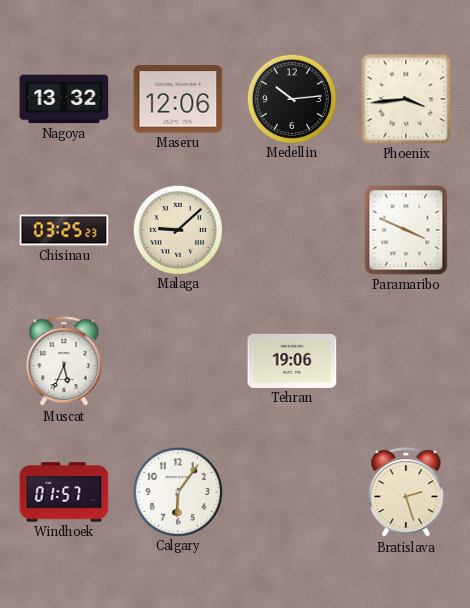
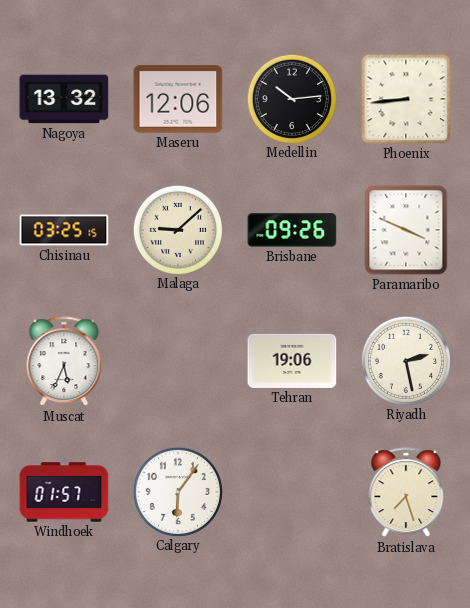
Phoenix: 3:44 -> 8:44 (406, 99)
Chisinau: 03:25:23 -> 03:25:15 (64, 230)
Brisbane: none -> 09:26 (292, 230)
Riyadh: none -> 2:28 (405, 360)
Bratislava: 2:27 -> 7:27 (406, 493)
